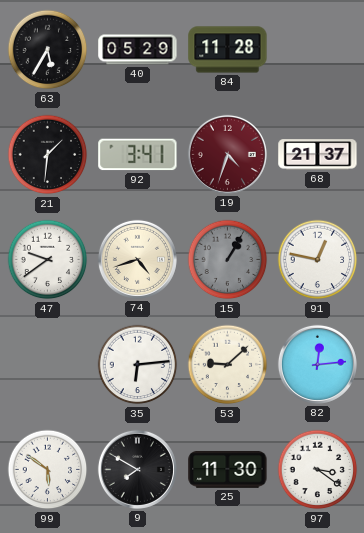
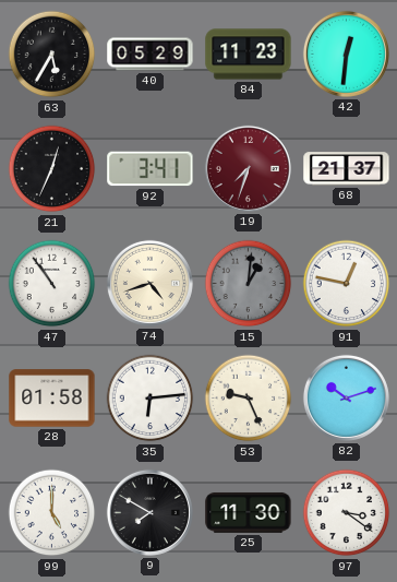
84: 11:28 -> 11:23 (249, 55)
42: none -> 12:31 (346, 54)
21: 1:31 -> 12:34 (52, 169)
19: 4:33 -> 7:33 (248, 168)
47: 9:39 -> 10:54 (52, 284)
15: 1:05 -> 1:01 (249, 284)
28: none -> 01:58 (52, 399)
53: 9:08 -> 9:26 (249, 399)
82: 12:14 -> 10:12 (346, 397)
99: 5:51 -> 5:00 (52, 513)
